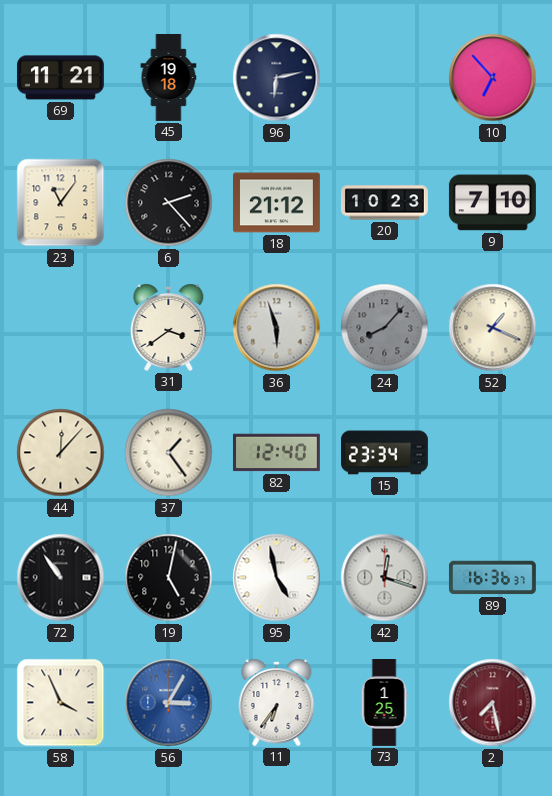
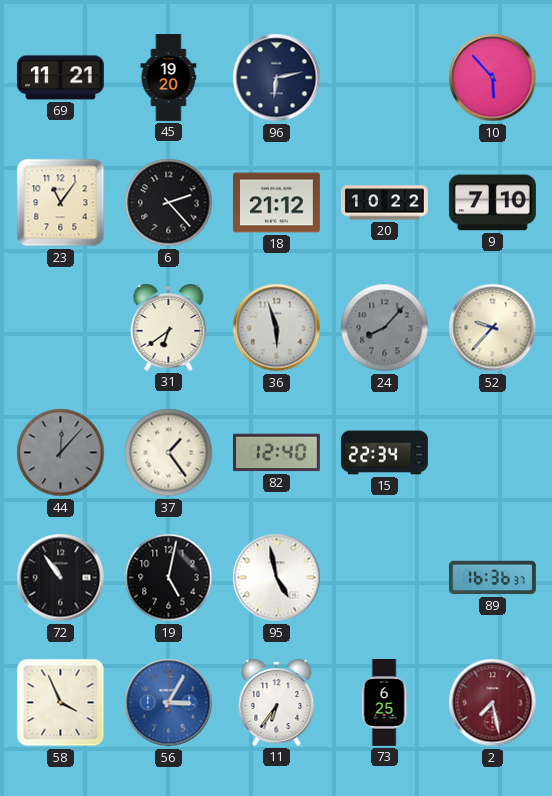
45: 19:18 -> 19:20 (169, 78)
10: 6:53 -> 5:53 (493, 78)
20: 10:23 -> 10:22 (385, 203)
31: 3:39 -> 6:39 (169, 327)
52: 1:19 -> 9:37 (493, 328)
44 dial: cream -> grey (61, 453)
15: 23:34 -> 22:34 (384, 453)
42: 12:18 -> none (385, 578)
73: 1:25 -> 6:25 (384, 703)
